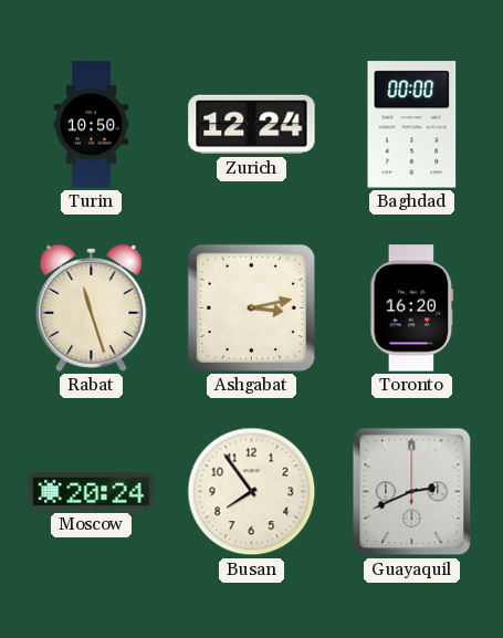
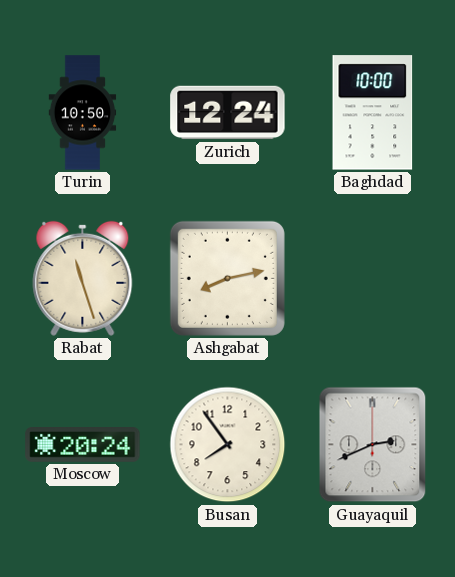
Baghdad: 00:00 -> 10:00 (373, 113)
Ashgabat: 3:13 -> 8:13 (227, 278)
Toronto: 16:20 -> none (412, 308)
